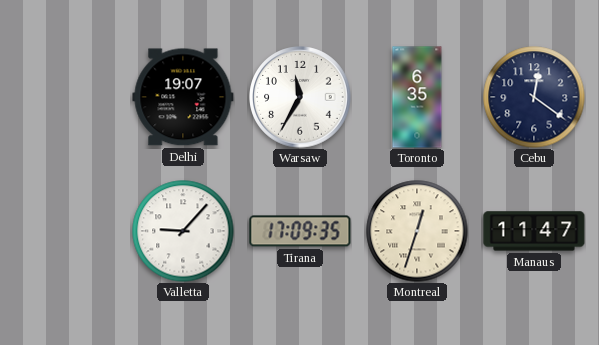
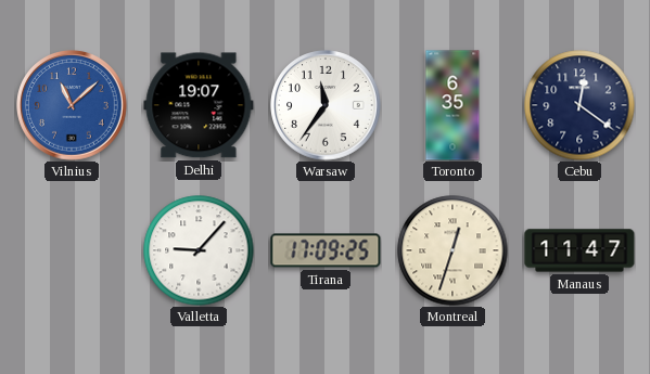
Vilnius: none -> 11:08 (72, 105)
Warsaw: 11:35 -> 11:36 (326, 105)
Tirana: 17:09:35 -> 17:09:25 (326, 250)
